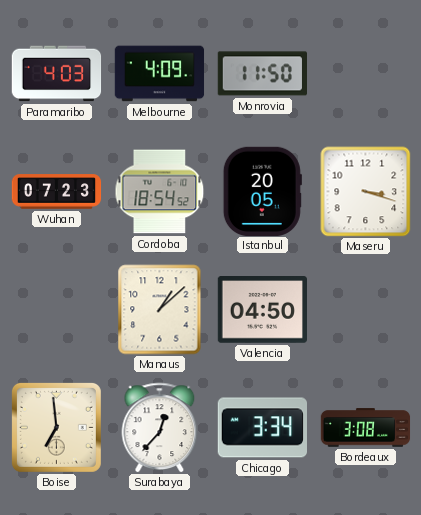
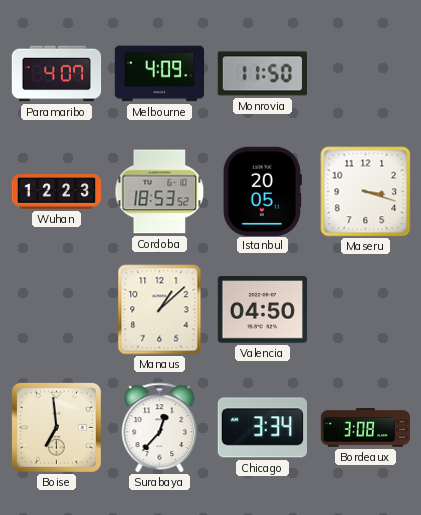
Paramaribo: 4:03 -> 4:07 (57, 74)
Wuhan: 07:23 -> 12:23 (57, 192)
Cordoba: 18:54 -> 18:53 (160, 192)
